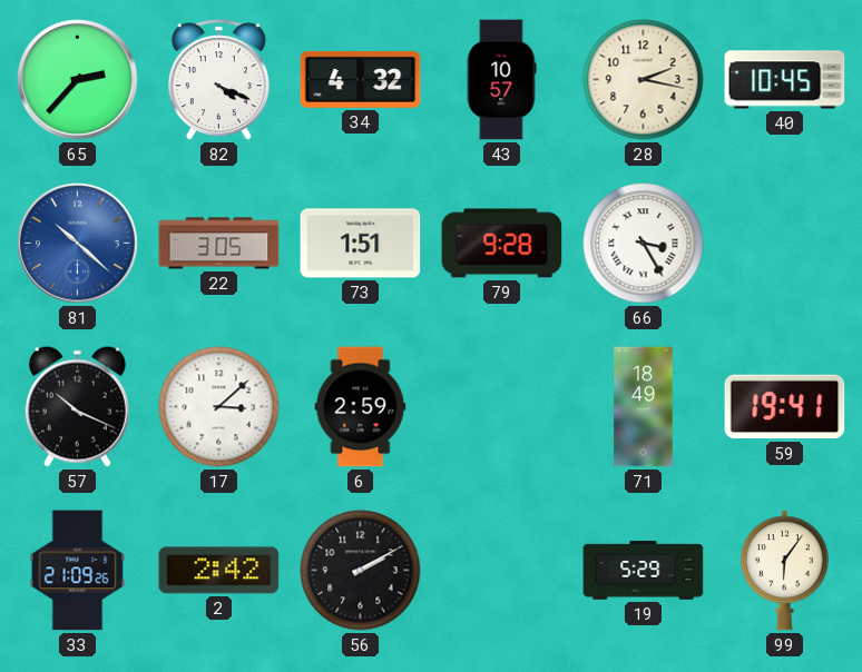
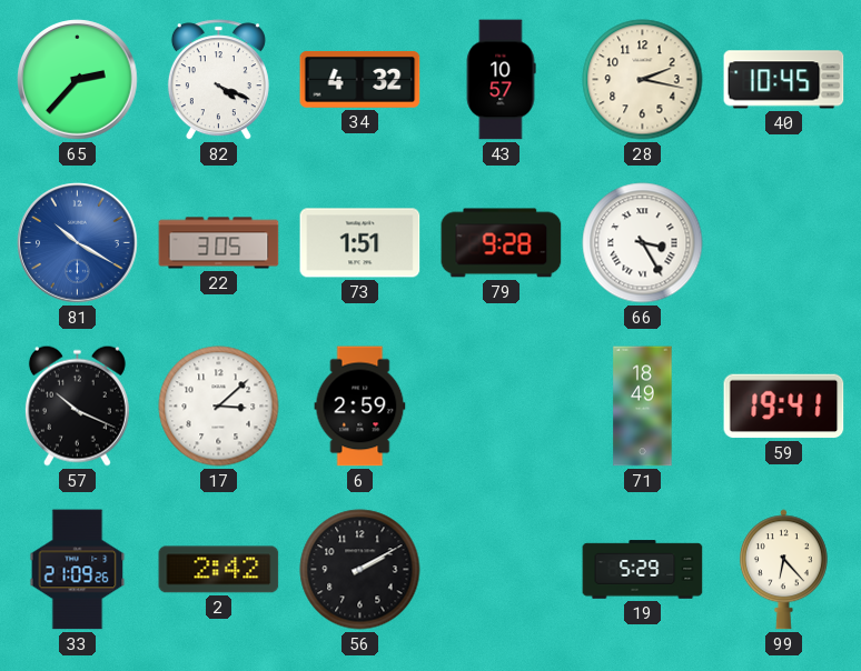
81: 10:22 -> 10:20 (78, 243)
99: 6:06 -> 6:23 (783, 570)
